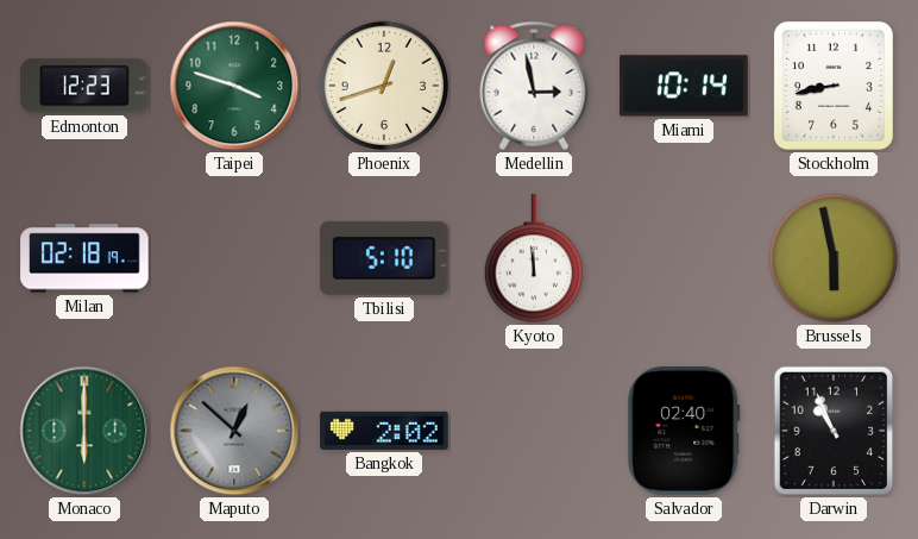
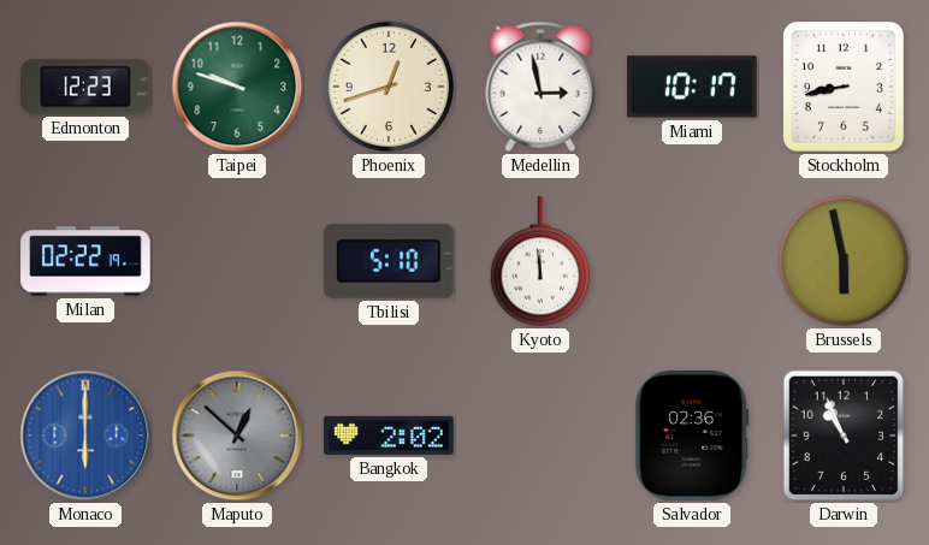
Taipei: 3:48 -> 9:48 (237, 87)
Miami: 10:14 -> 10:17 (692, 87)
Milan: 02:18 -> 02:22 (85, 261)
Monaco dial: green -> blue (85, 436)
Salvador: 02:40 -> 02:36 (692, 436)
